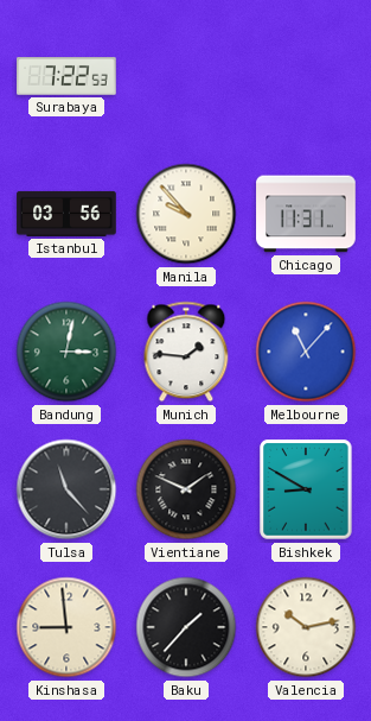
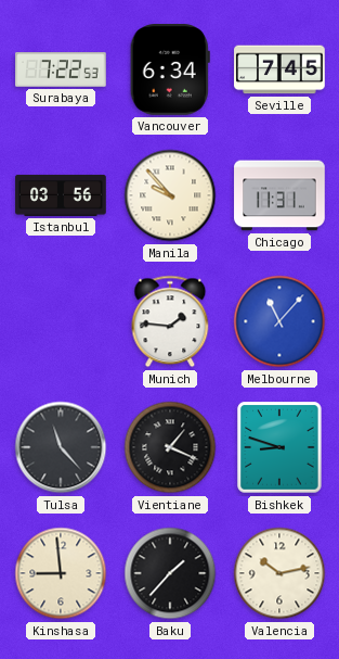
Vancouver: none -> 6:34 (170, 71)
Seville: none -> 7:45 (279, 69)
Bandung: 3:02 -> none (66, 352)
Vientiane: 1:49 -> 1:19 (170, 447)
Bishkek: 8:50 -> 8:48 (279, 447)
